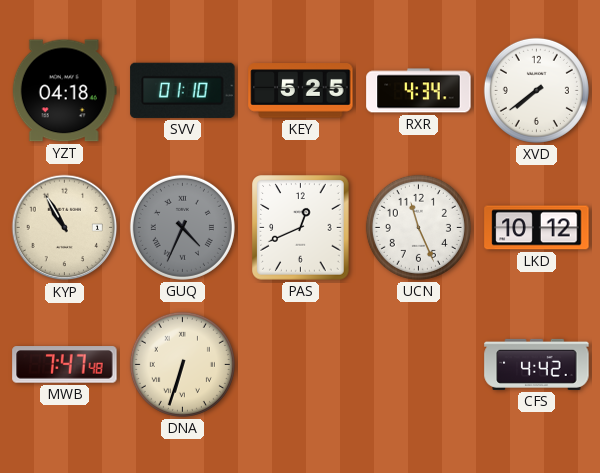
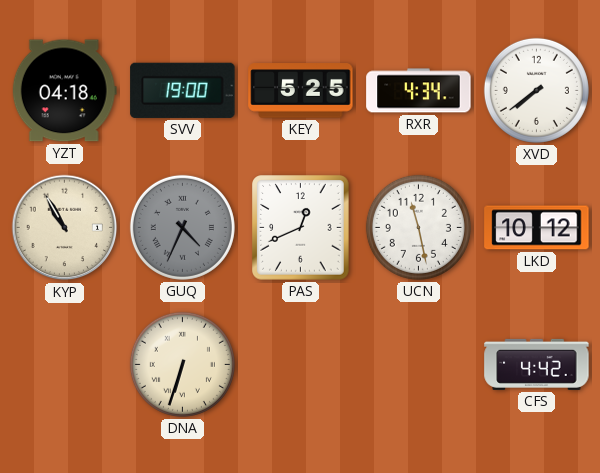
SVV: 01:10 -> 19:00 (183, 90)
UCN: 11:26 -> 11:28 (418, 227)
MWB: 7:47 -> none (65, 365)
